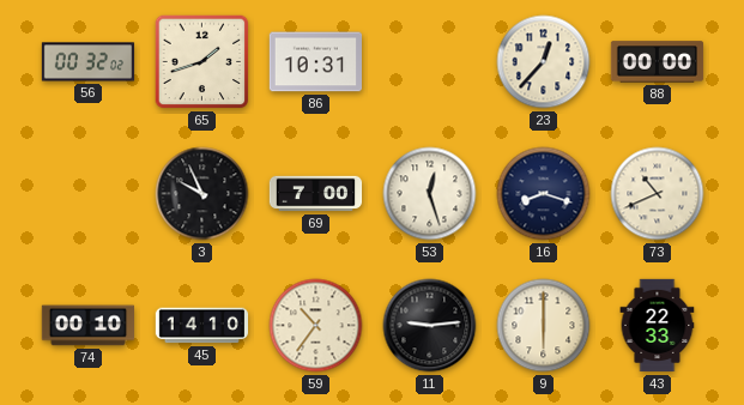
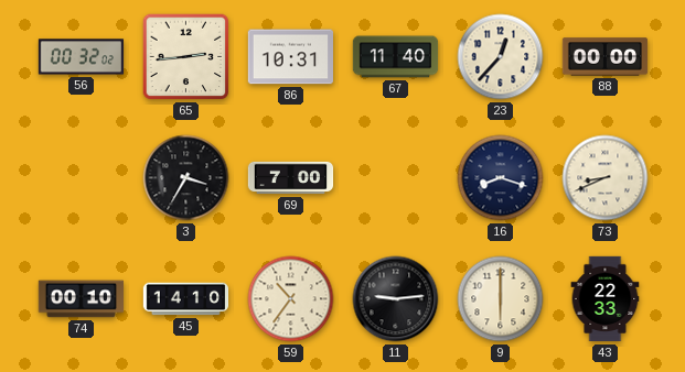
65: 1:42 -> 2:44 (186, 57)
67: none -> 11:40 (396, 57)
3: 9:56 -> 3:35 (186, 178)
53: 12:27 -> none (430, 194)
73: 10:41 -> 8:41 (606, 178)
